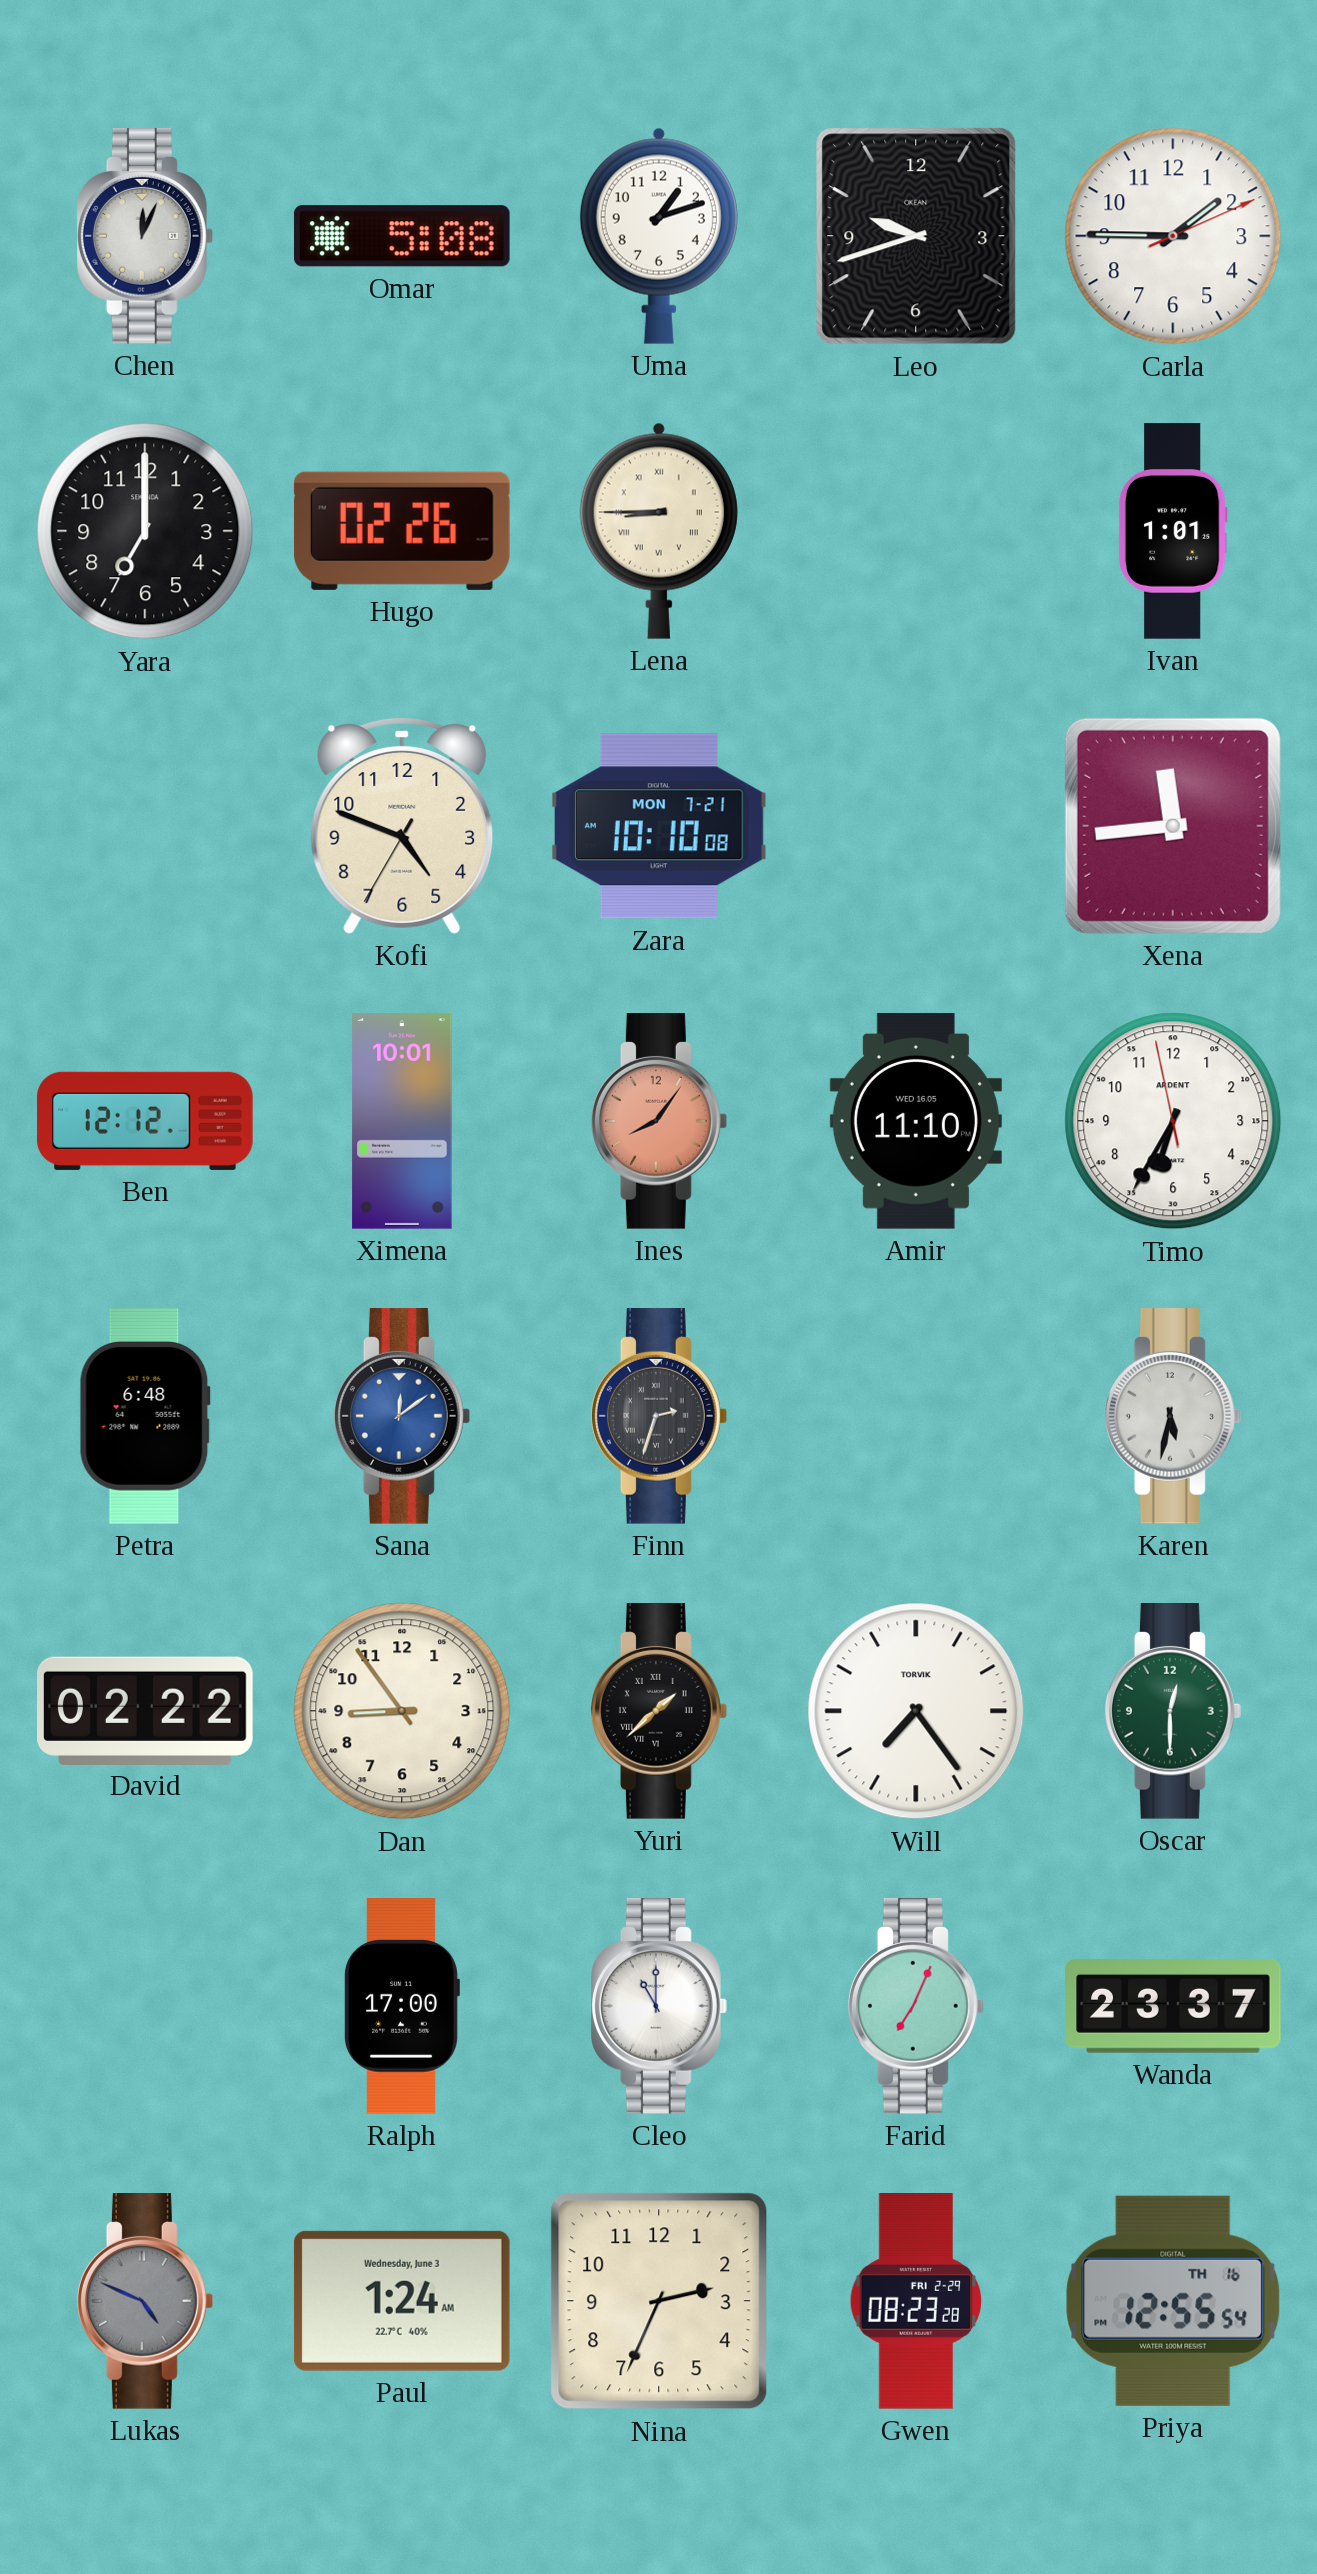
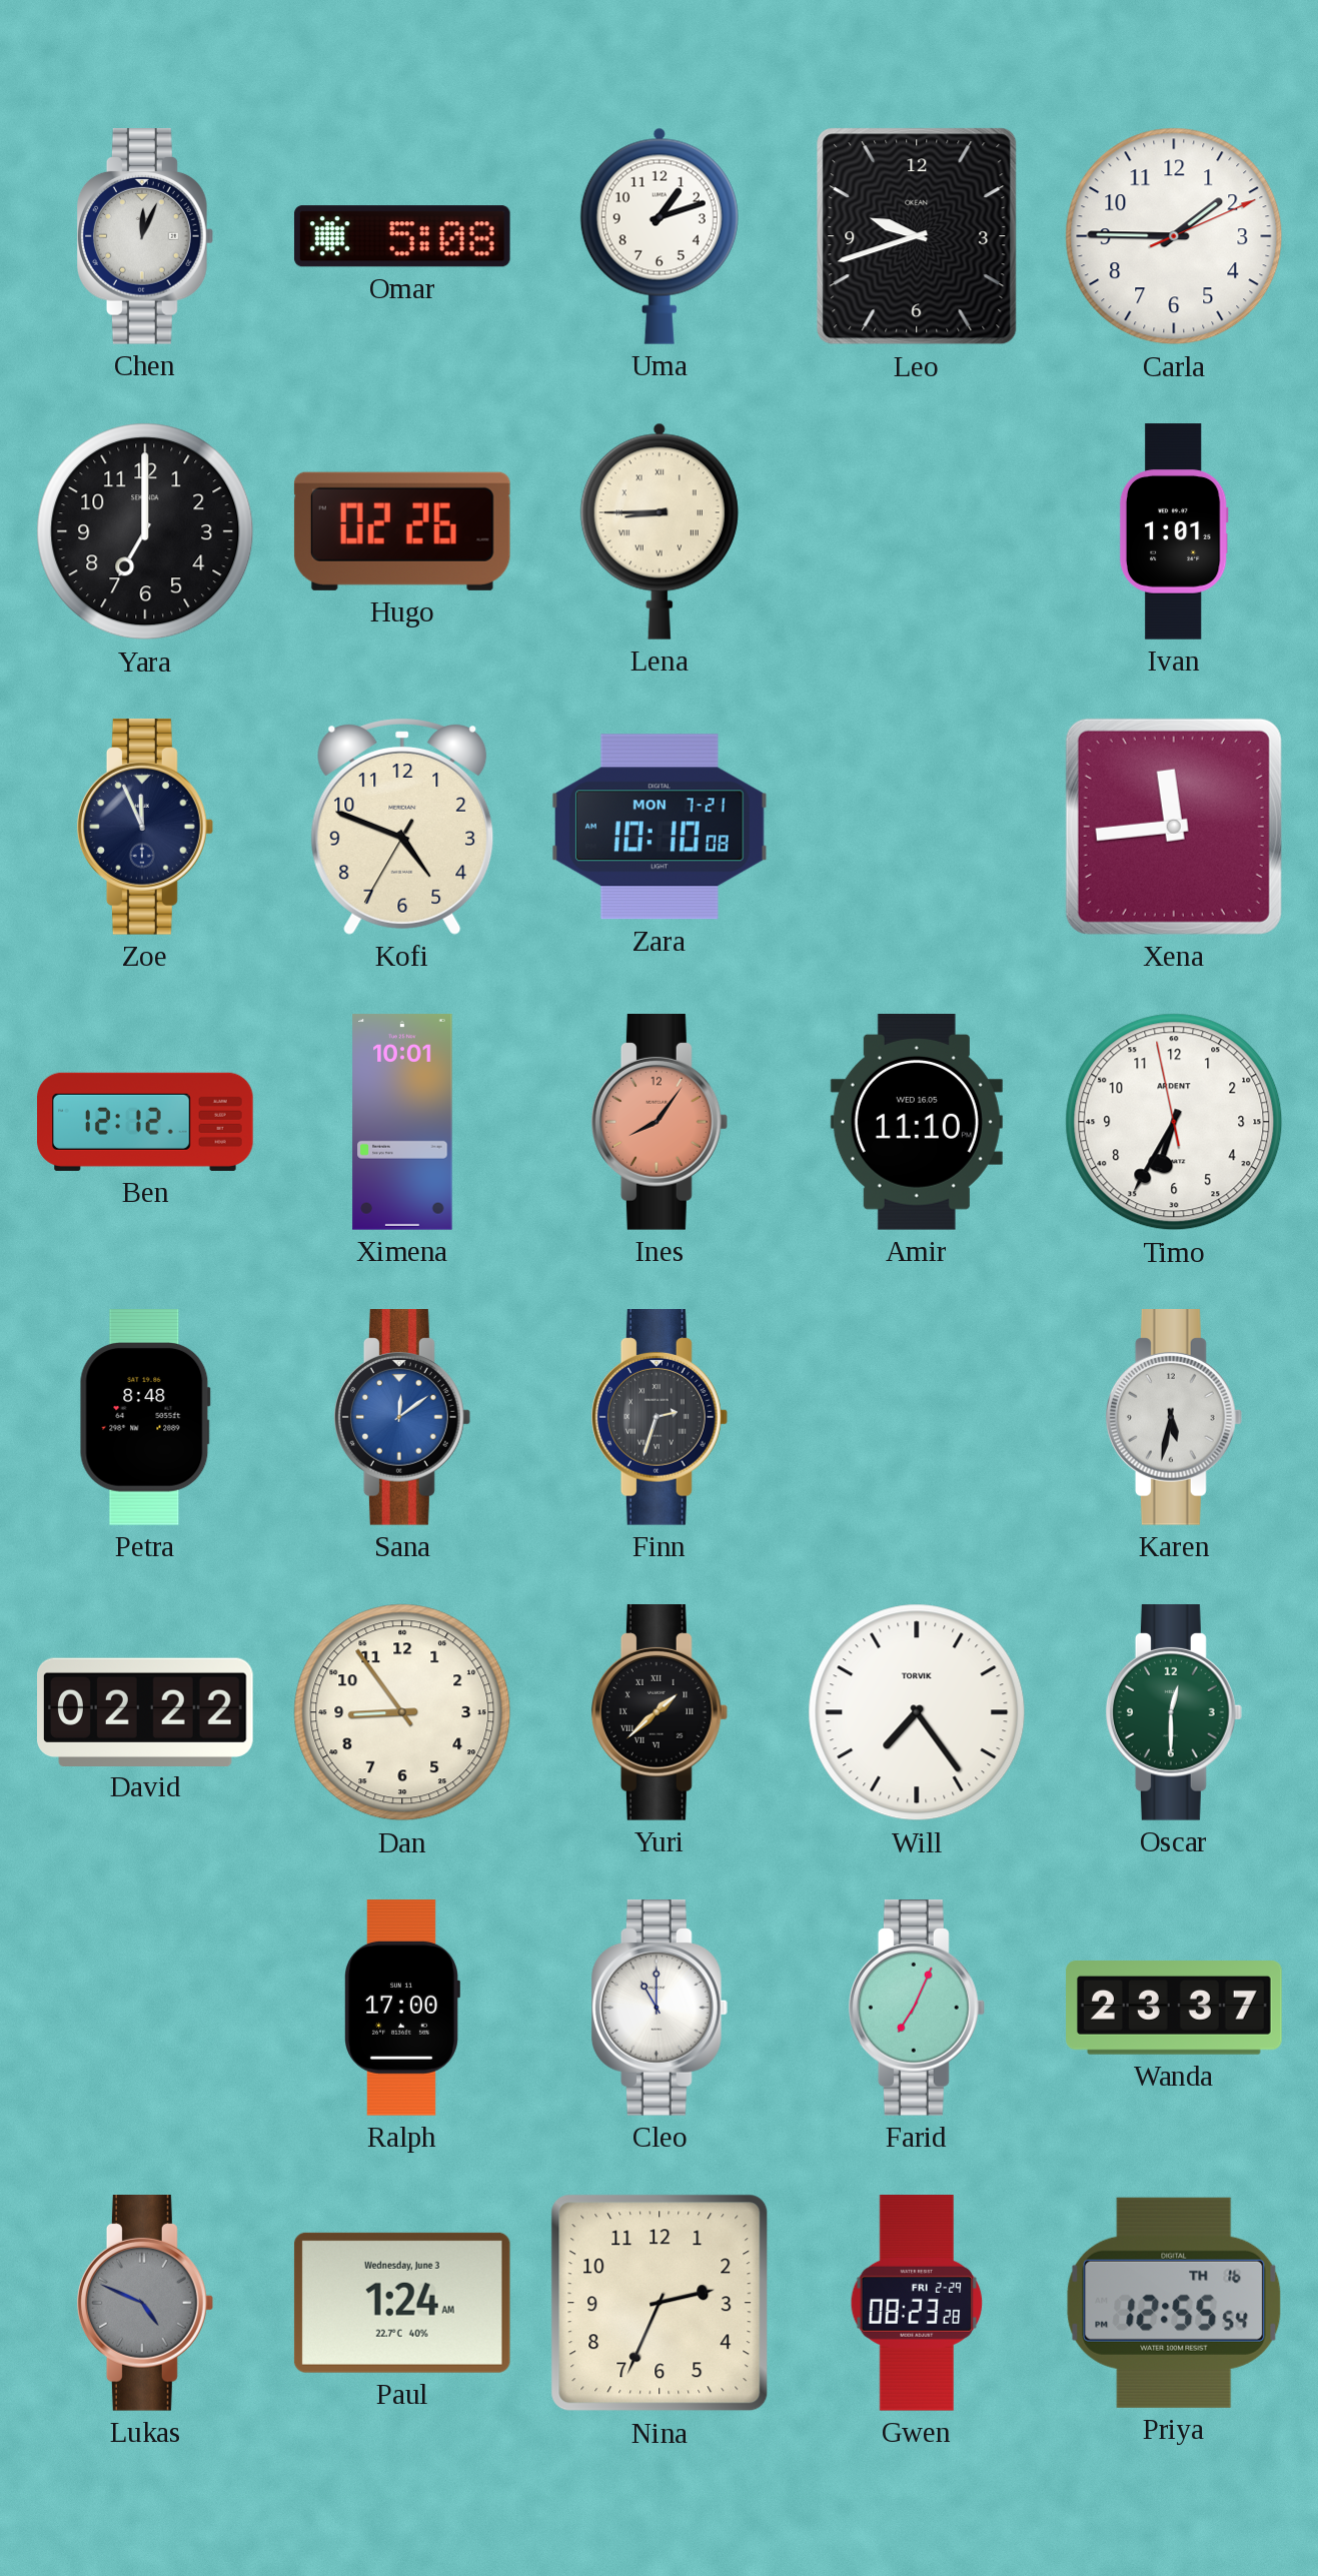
Zoe: none -> 11:56 (145, 828)
Petra: 6:48 -> 8:48 (145, 1418)
